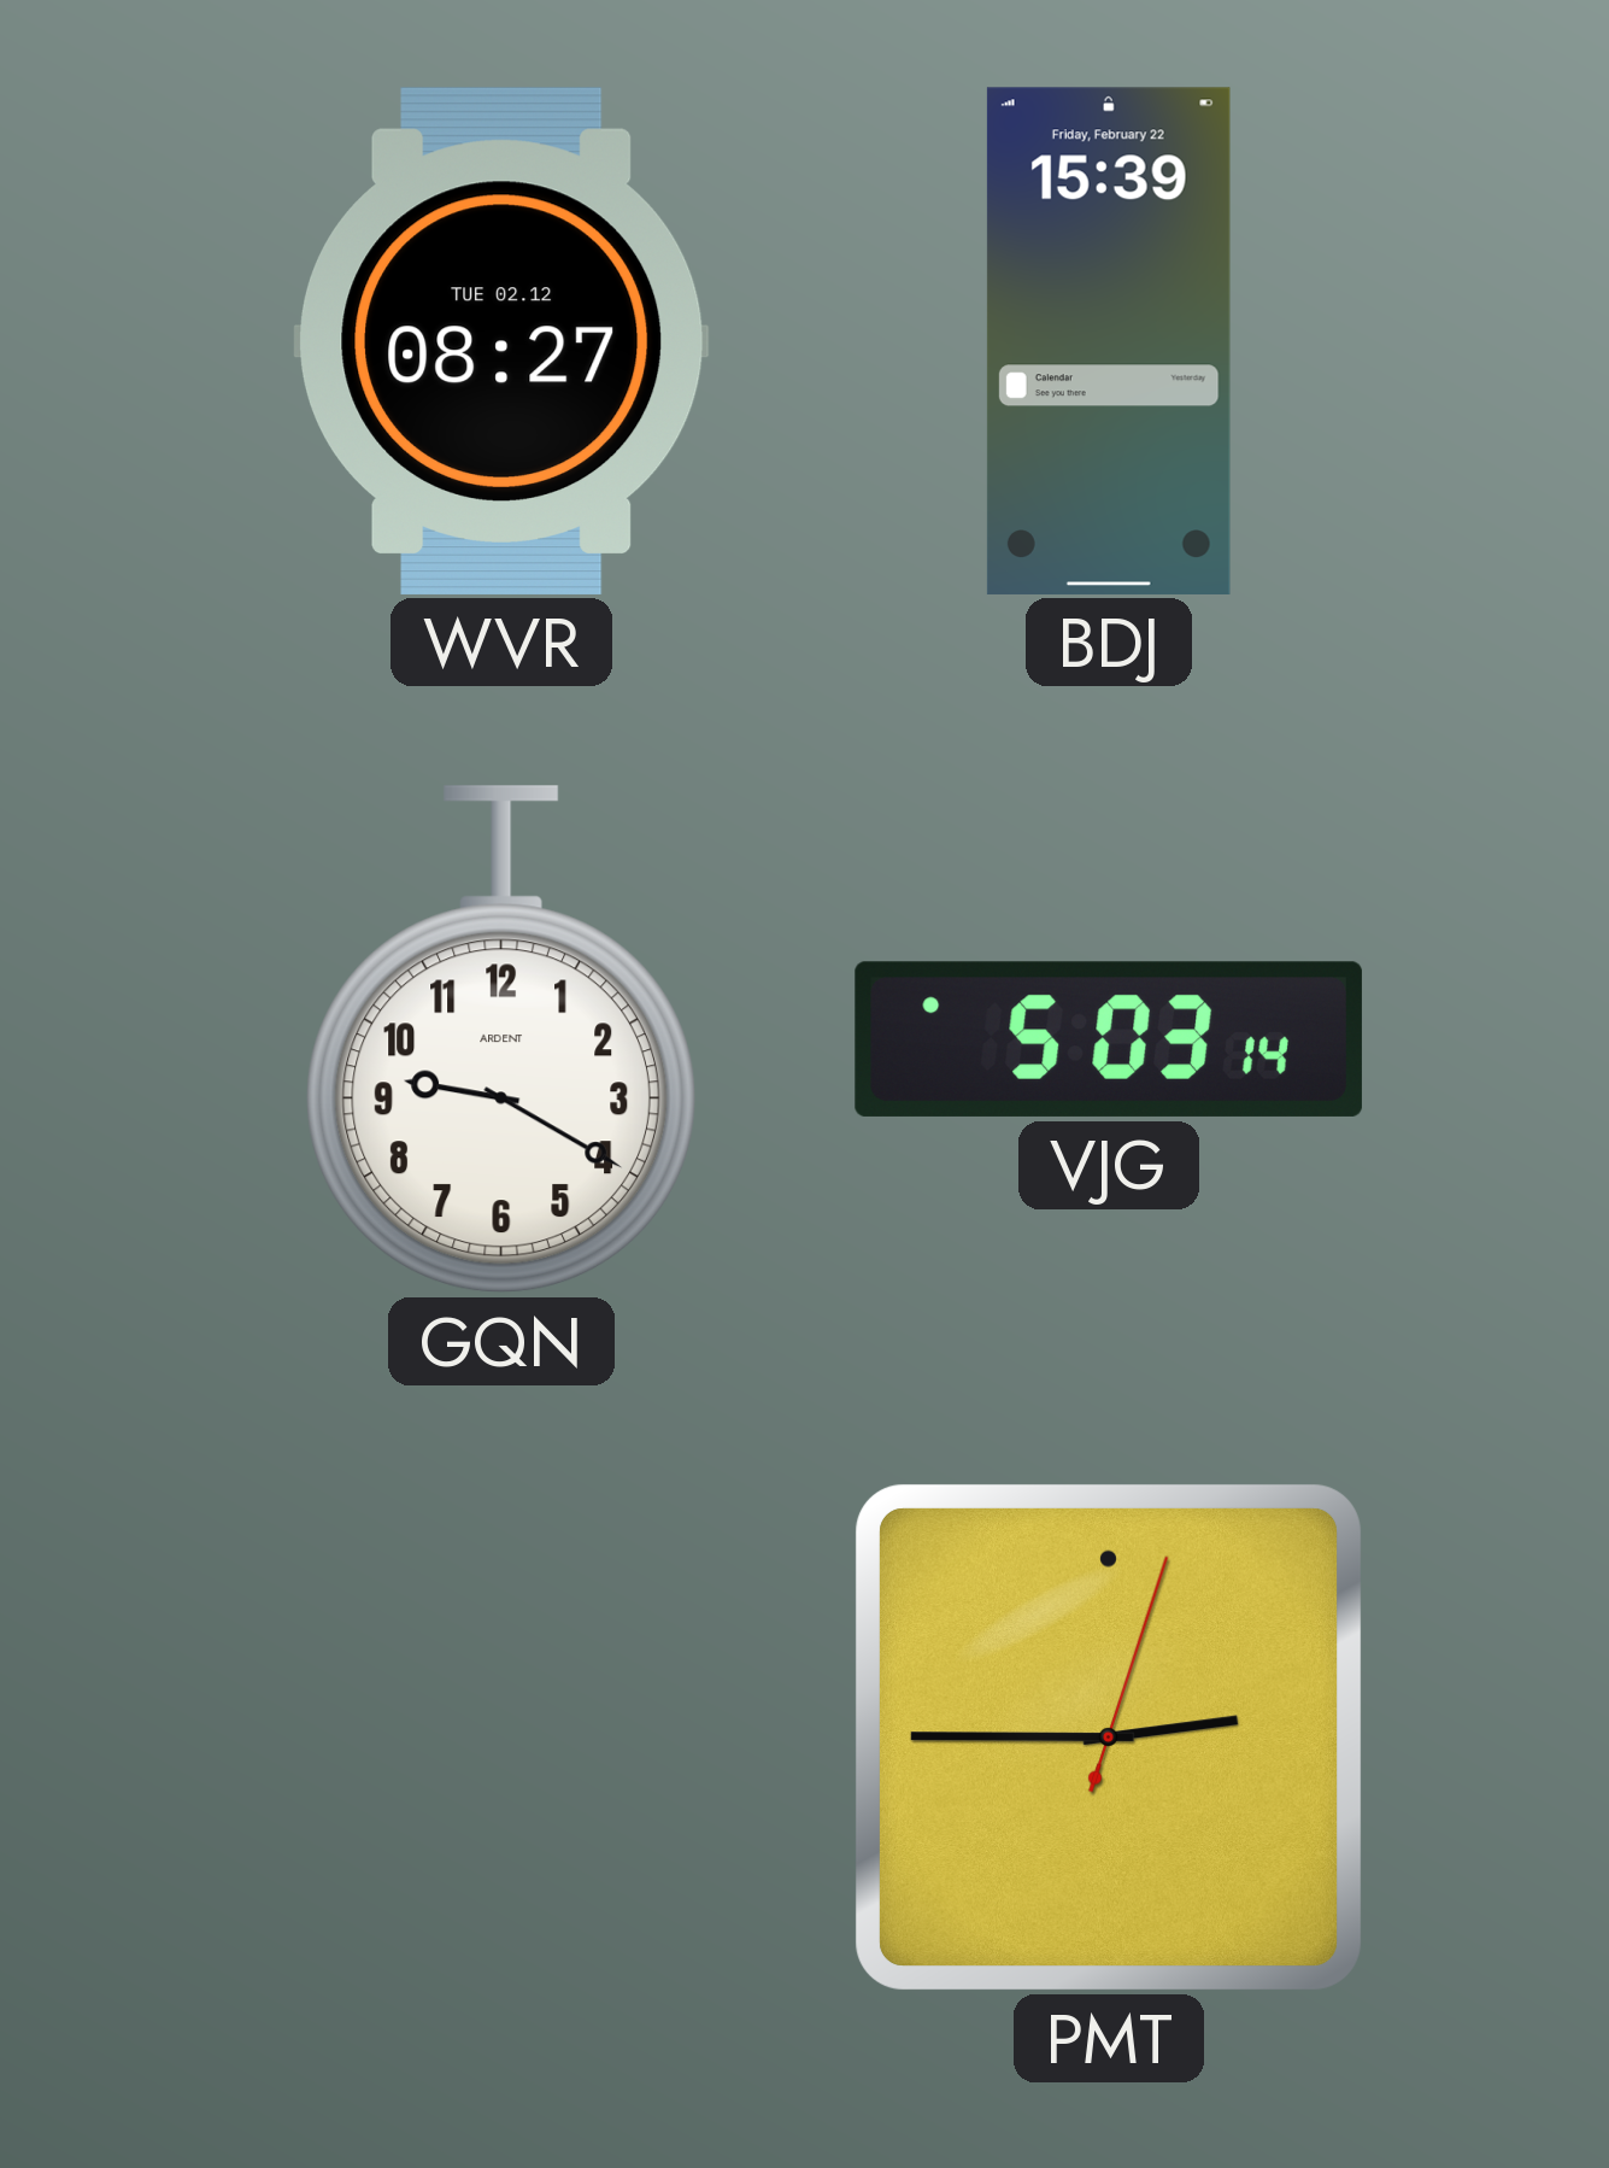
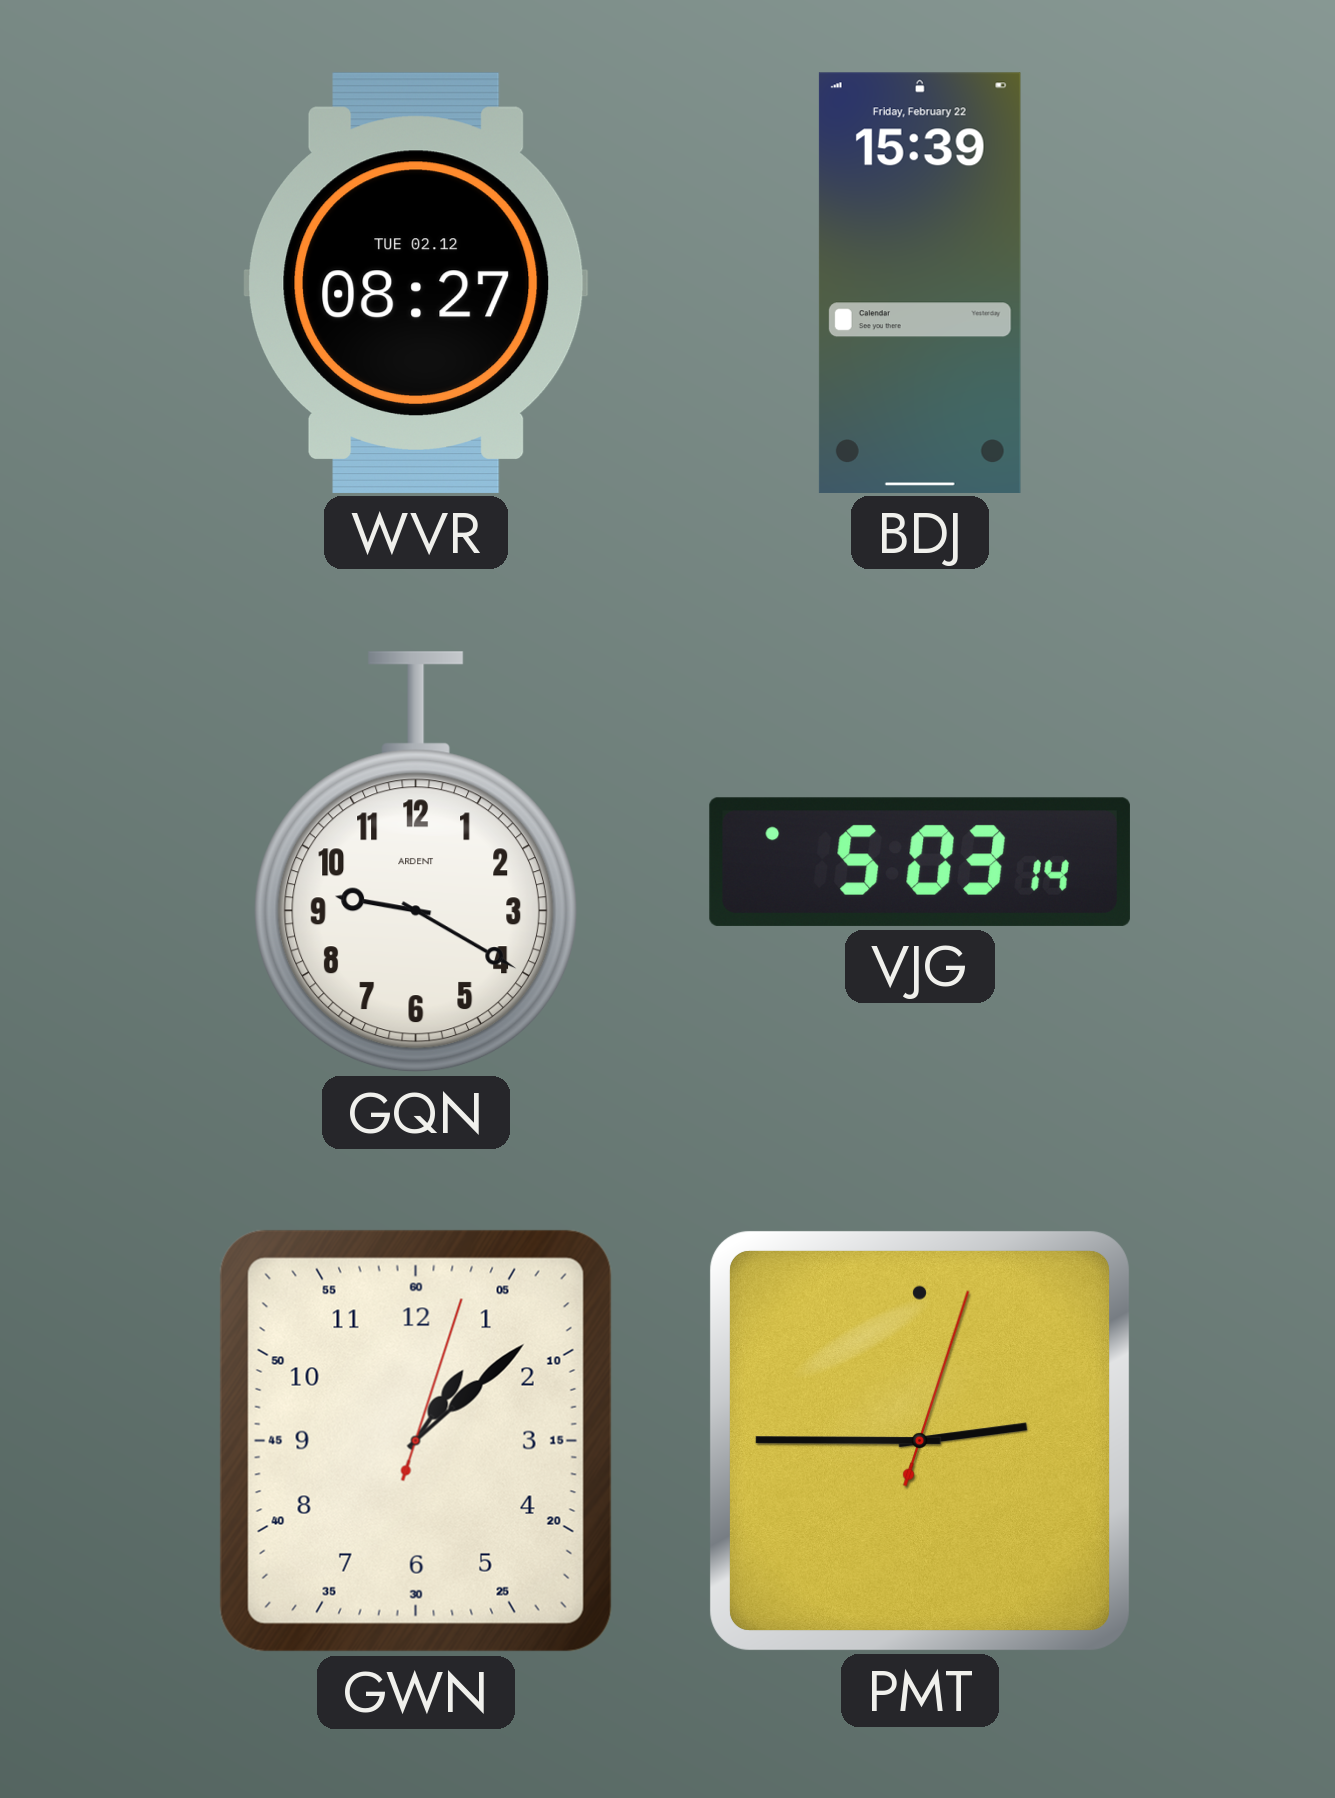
GWN: none -> 1:08 (416, 1441)
